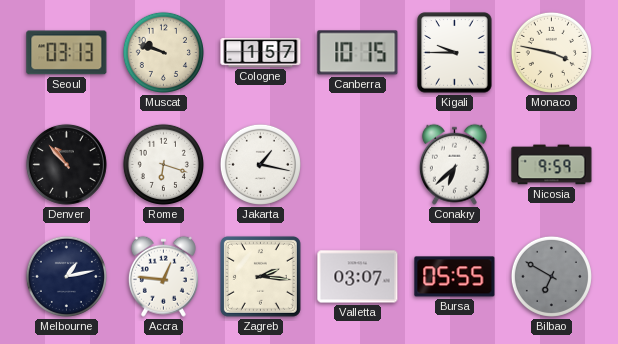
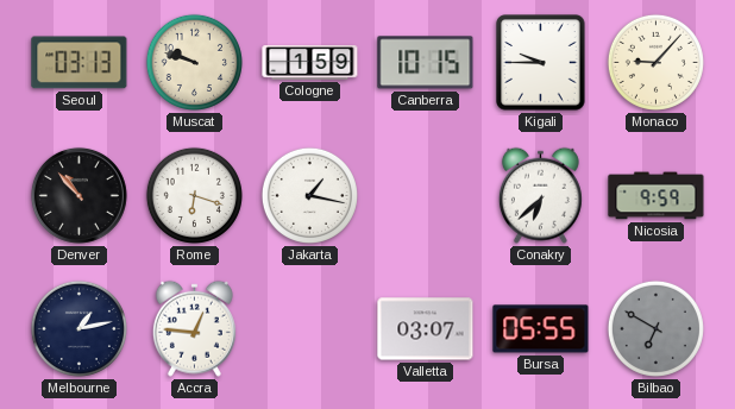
Cologne: 1:57 -> 1:59 (310, 63)
Monaco: 3:47 -> 9:07 (655, 62)
Zagreb: 2:16 -> none (260, 276)
